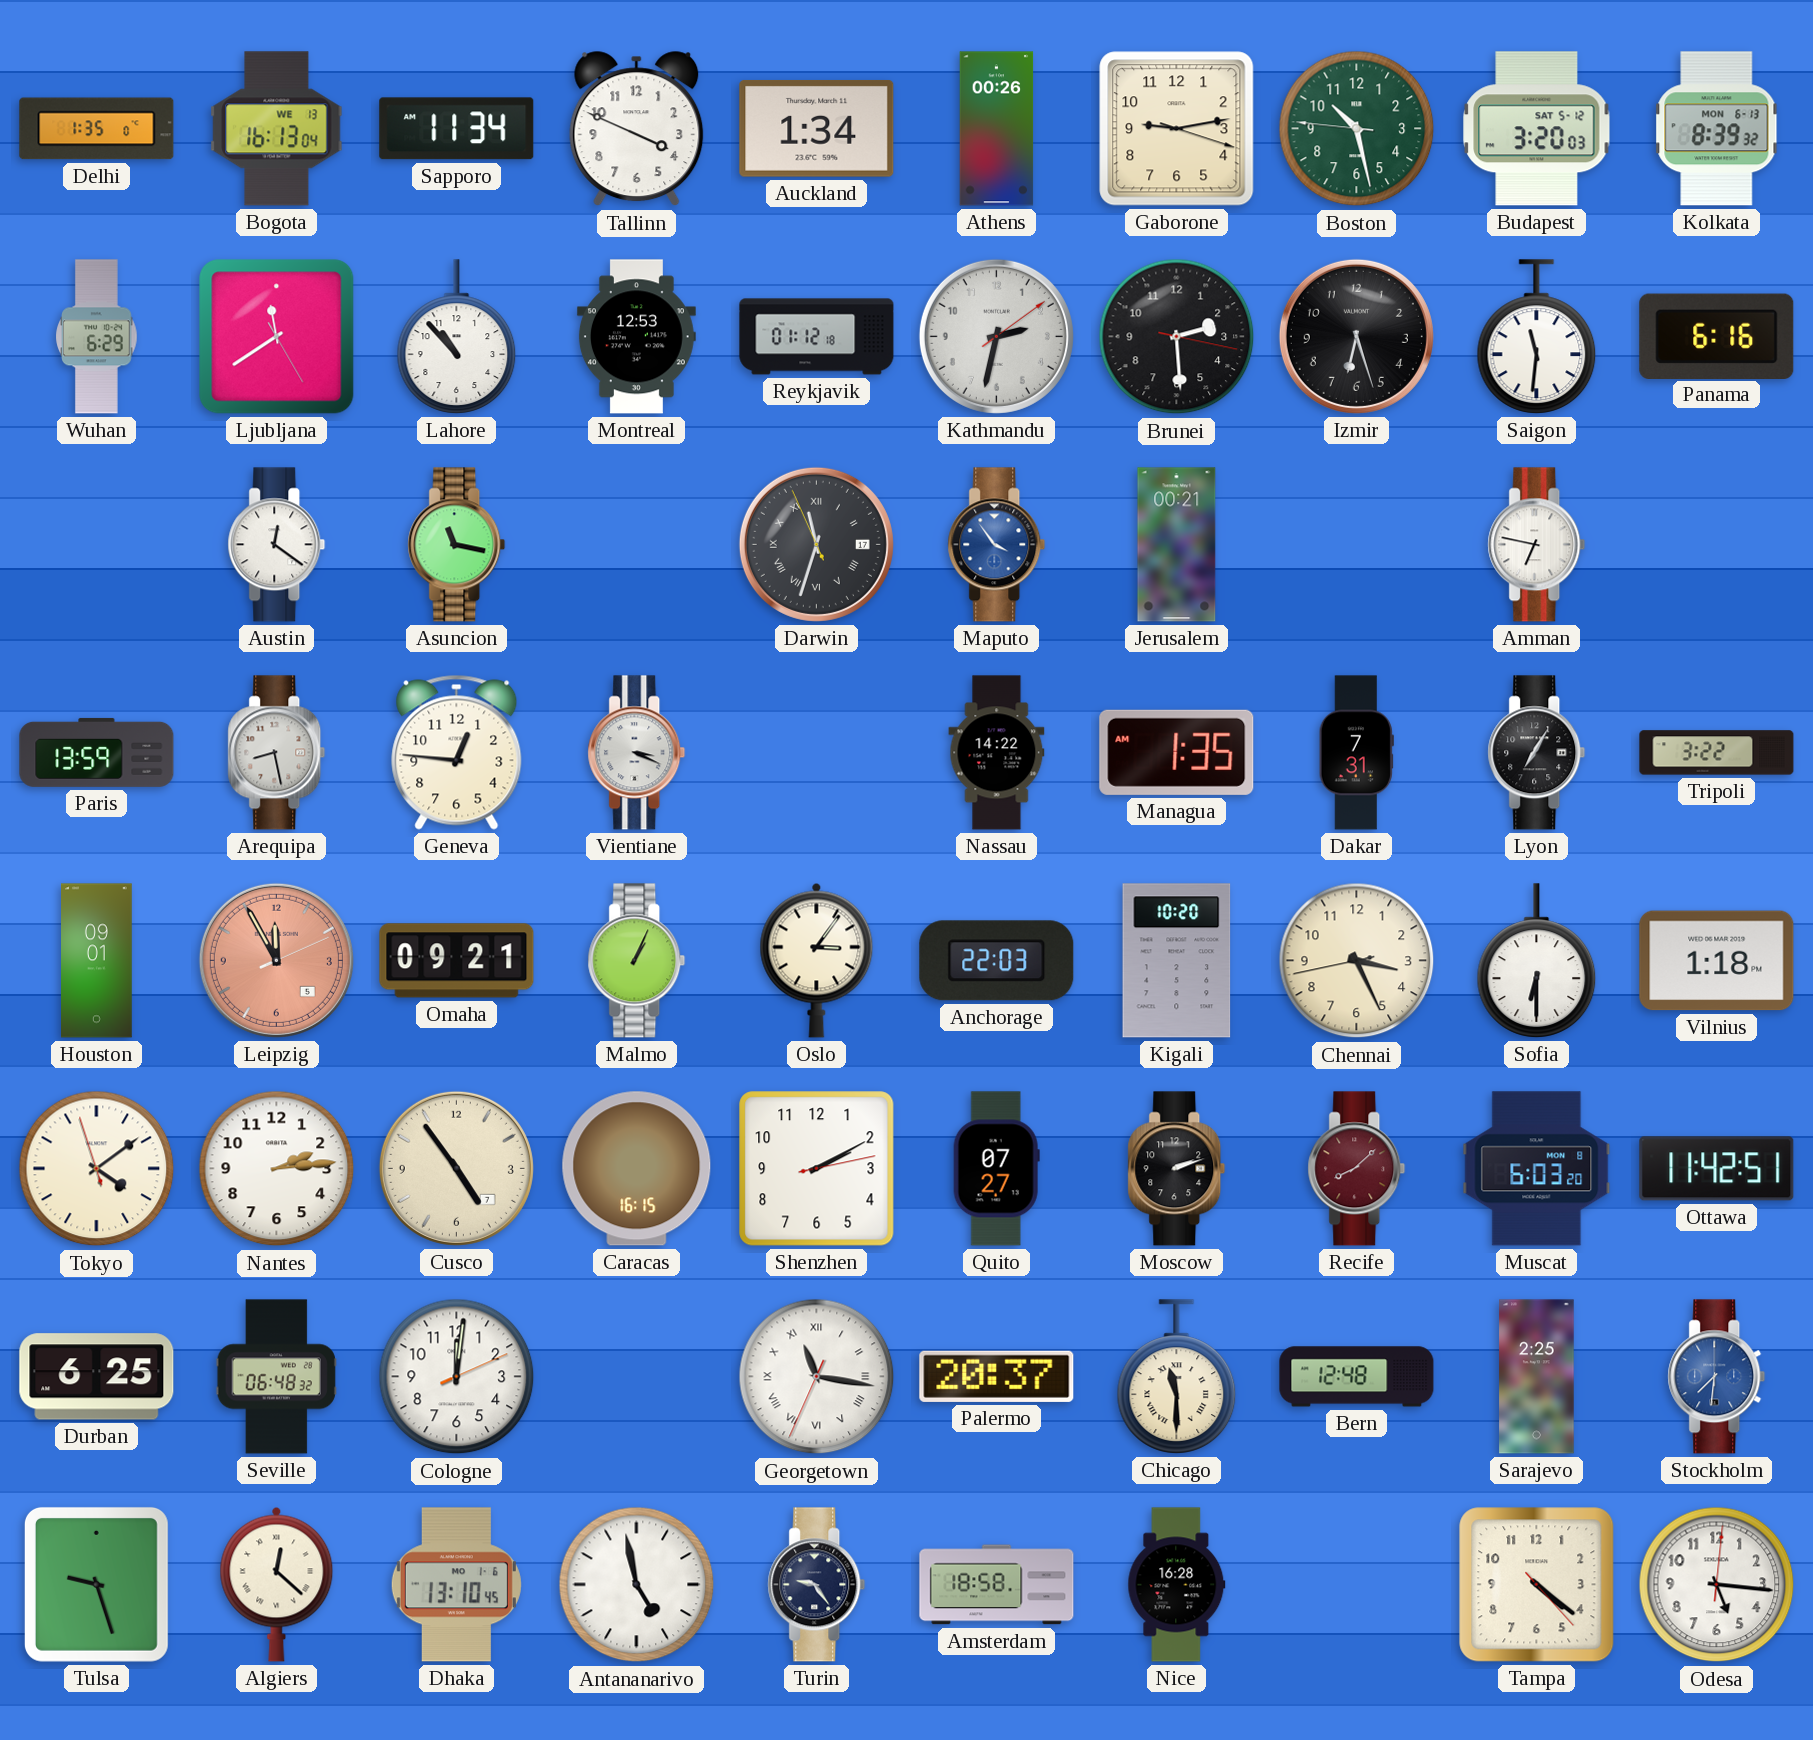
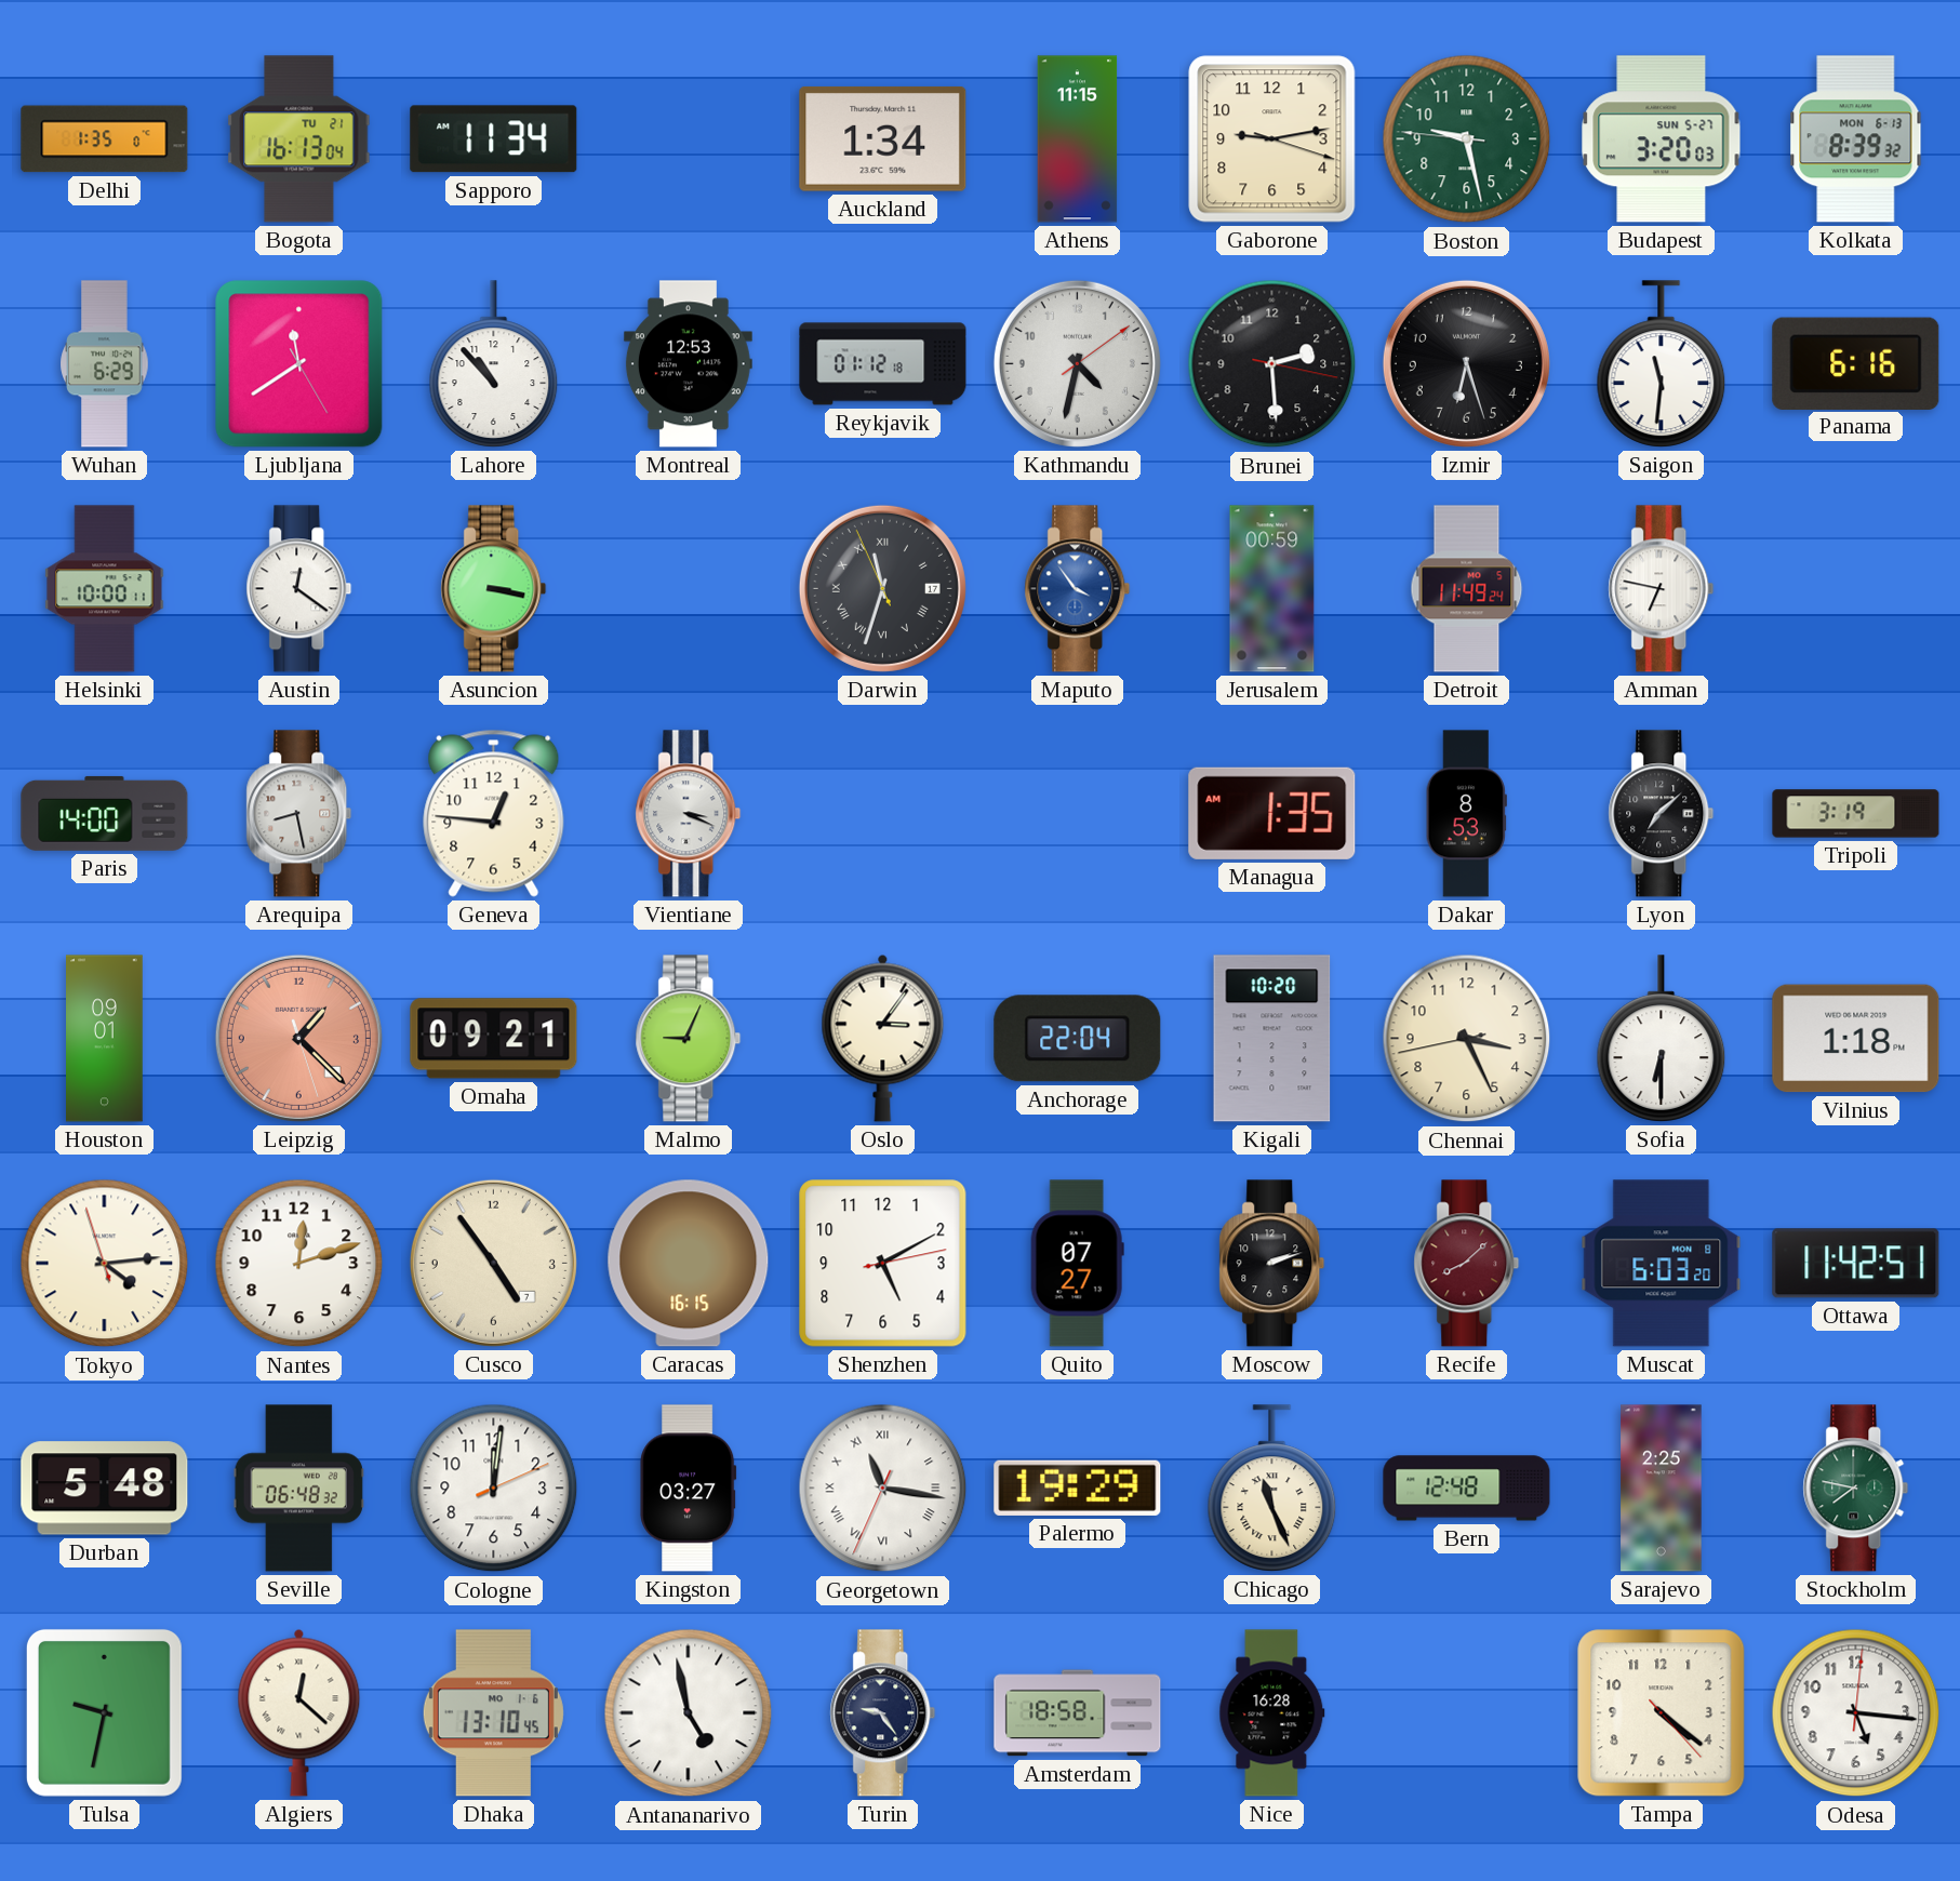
Bogota date: WE 13 -> TU 21 (299, 139)
Tallinn: 3:49 -> none (637, 129)
Athens: 00:26 -> 11:15 (1078, 139)
Boston: 10:27 -> 9:27 (1467, 139)
Budapest date: SAT 5-12 -> SUN 5-27 (1662, 139)
Kathmandu: 2:32 -> 4:32 (1077, 363)
Helsinki: none -> 10:00 (105, 589)
Asuncion: 11:17 -> 3:17 (494, 589)
Jerusalem: 00:21 -> 00:59 (1272, 589)
Detroit: none -> 11:49 (1467, 589)
Paris: 13:59 -> 14:00 (105, 813)
Nassau: 14:22 -> none (997, 753)
Dakar: 7:31 -> 8:53 (1466, 814)
Lyon: 7:05 -> 7:08 (1662, 814)
Tripoli: 3:22 -> 3:19 (1856, 814)
Leipzig: 11:55 -> 1:22 (298, 1038)
Malmo: 1:04 -> 9:04 (689, 1039)
Anchorage: 22:03 -> 22:04 (1078, 1039)
Tokyo: 4:08 -> 4:13 (105, 1264)
Nantes: 2:14 -> 12:12 (299, 1264)
Shenzhen: 2:10 -> 5:10 (883, 1264)
Durban: 6:25 -> 5:48 (105, 1489)
Kingston: none -> 03:27 (689, 1489)
Palermo: 20:37 -> 19:29 (1078, 1488)
Chicago: 11:30 -> 11:26 (1272, 1489)
Stockholm: 7:31 -> 7:47 (1856, 1489)
Stockholm dial: blue -> green (1856, 1489)
Tulsa: 9:27 -> 9:32 (104, 1712)
